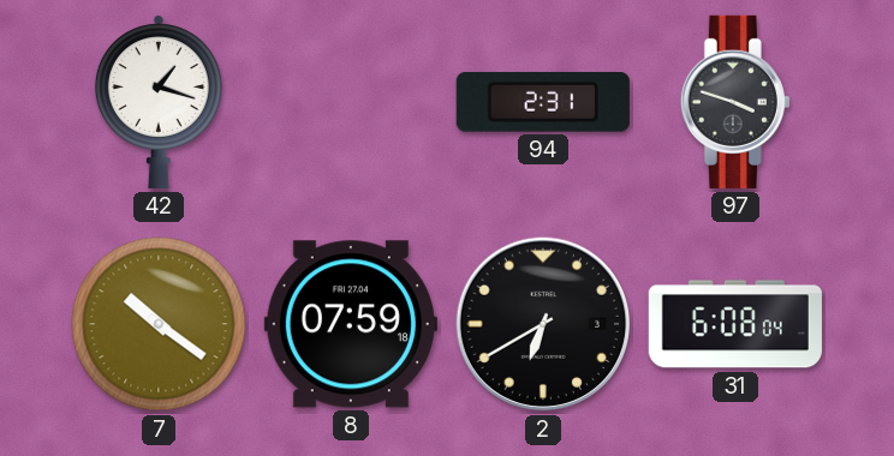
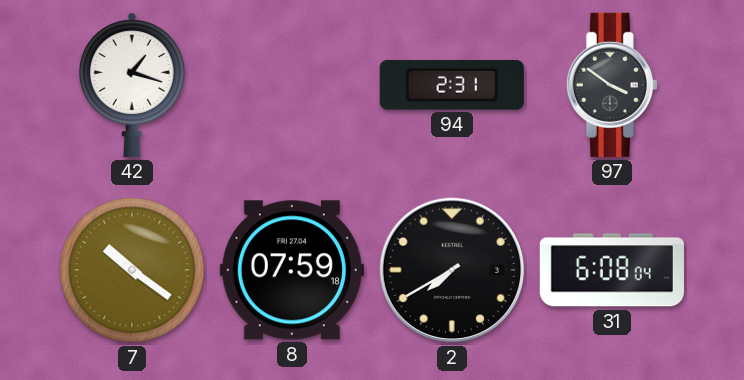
97: 3:48 -> 3:51 (612, 85)
2: 6:40 -> 7:40 (452, 270)
